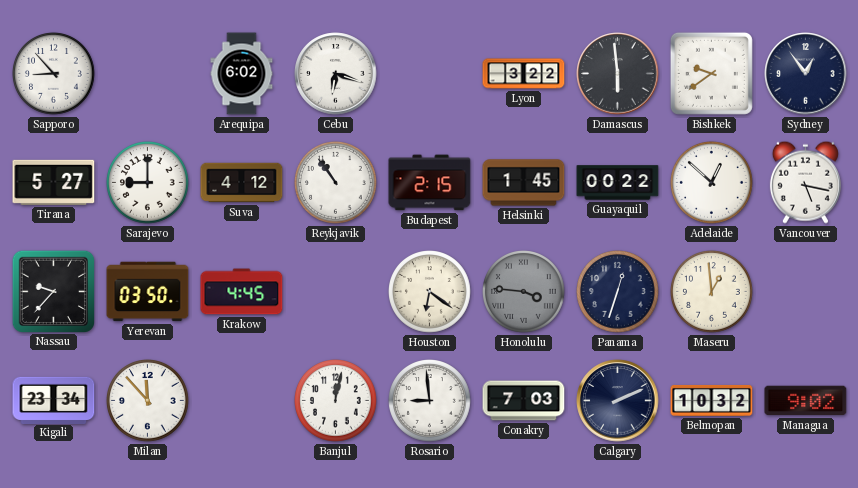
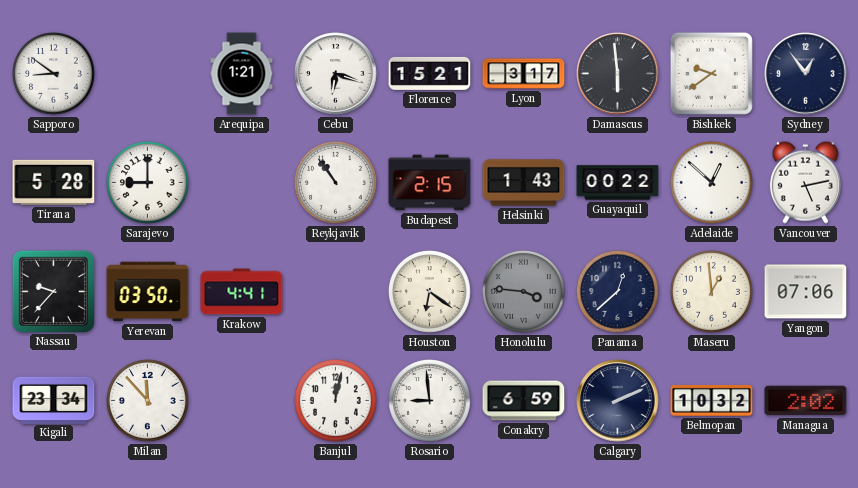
Sapporo: 8:53 -> 8:51 (54, 74)
Arequipa: 6:02 -> 1:21 (242, 74)
Florence: none -> 15:21 (430, 73)
Lyon: 3:22 -> 3:17 (524, 74)
Tirana: 5:27 -> 5:28 (54, 182)
Suva: 4:12 -> none (242, 183)
Helsinki: 1:45 -> 1:43 (524, 183)
Vancouver: 5:17 -> 5:13 (805, 182)
Krakow: 4:45 -> 4:41 (242, 292)
Panama: 12:33 -> 12:38 (618, 292)
Yangon: none -> 07:06 (806, 292)
Conakry: 7:03 -> 6:59 (524, 401)
Managua: 9:02 -> 2:02 (806, 401)
